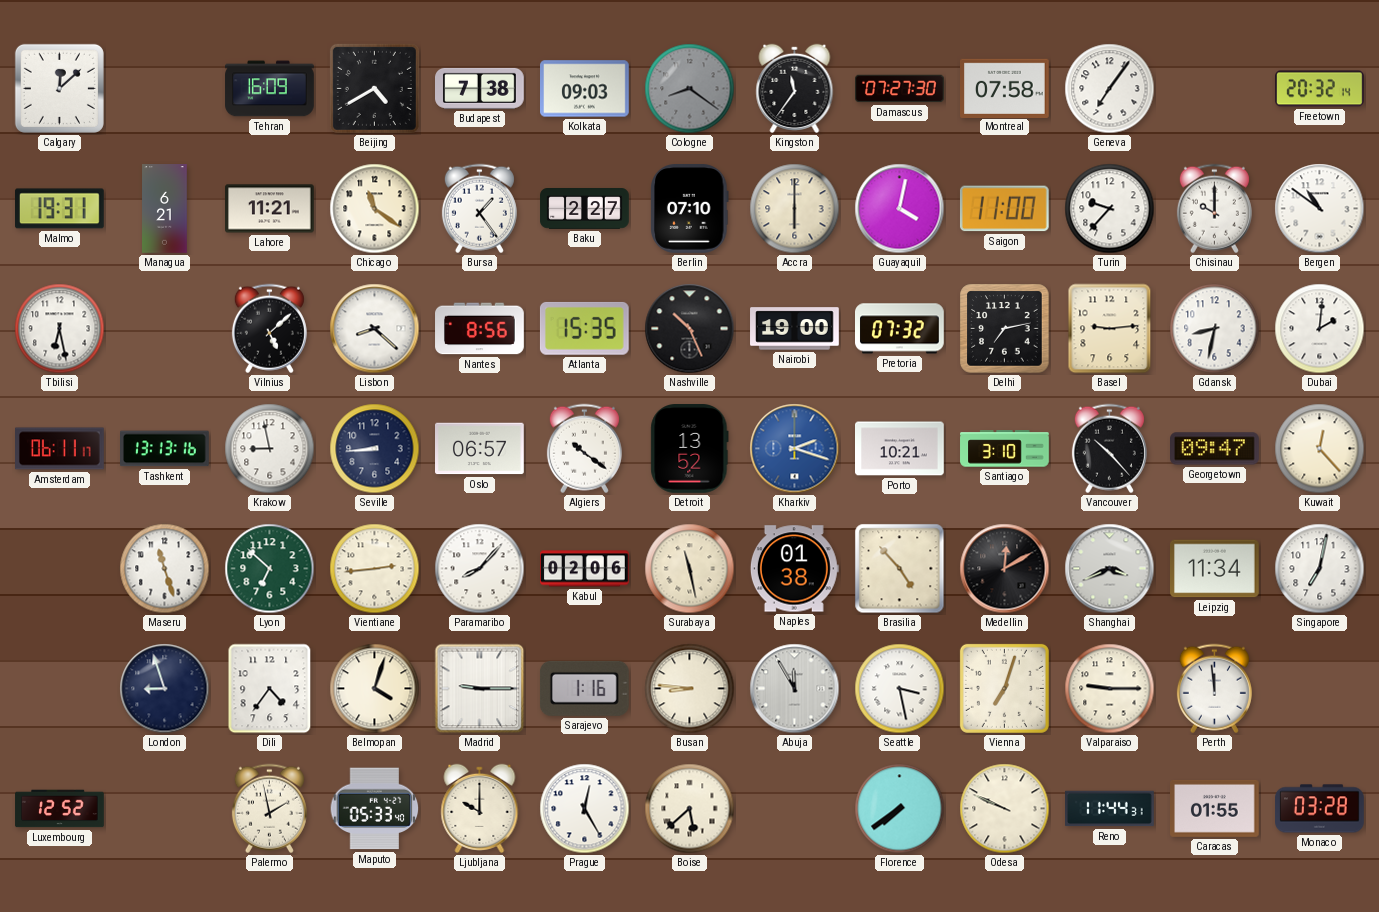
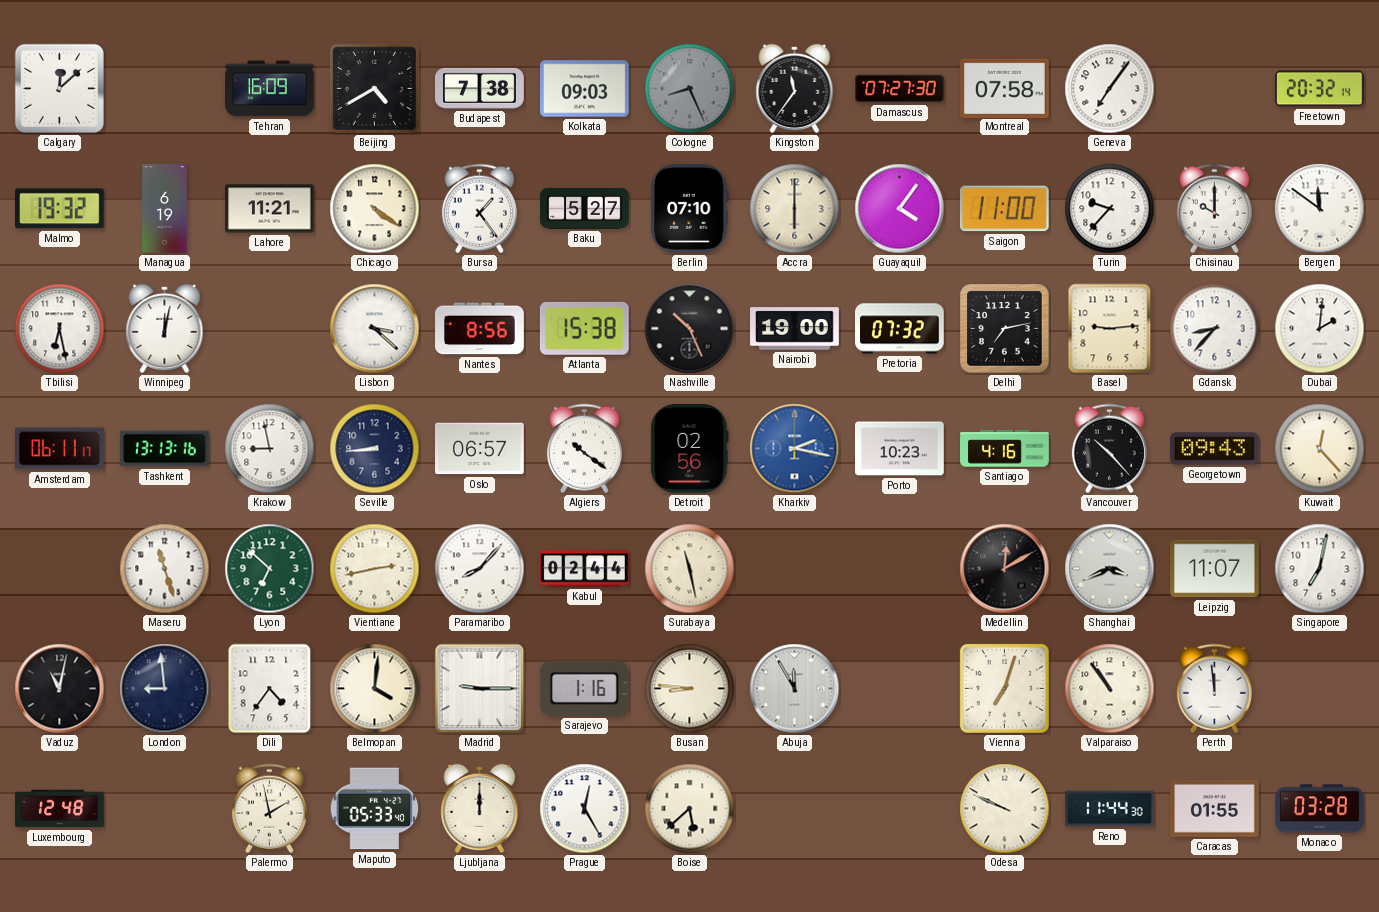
Cologne: 8:21 -> 8:26 (690, 89)
Malmo: 19:31 -> 19:32 (60, 209)
Managua: 6:21 -> 6:19 (165, 209)
Chicago: 11:21 -> 4:21 (375, 209)
Baku: 2:27 -> 5:27 (585, 209)
Guayaquil: 4:02 -> 4:06 (900, 209)
Bergen: 10:51 -> 11:51 (1320, 209)
Winnipeg: none -> 12:02 (165, 328)
Vilnius: 5:08 -> none (269, 329)
Lisbon: 8:22 -> 3:22 (375, 329)
Atlanta: 15:35 -> 15:38 (584, 328)
Gdansk: 8:32 -> 8:37 (1215, 329)
Detroit: 13:52 -> 02:56 (690, 449)
Kharkiv: 2:18 -> 2:17 (795, 449)
Porto: 10:21 -> 10:23 (900, 449)
Santiago: 3:10 -> 4:16 (1005, 449)
Georgetown: 09:47 -> 09:43 (1215, 449)
Vientiane: 2:44 -> 2:43 (375, 569)
Kabul: 02:06 -> 02:44 (585, 569)
Naples: 01:38 -> none (794, 569)
Brasilia: 4:53 -> none (900, 569)
Leipzig: 11:34 -> 11:07 (1215, 569)
Vaduz: none -> 11:02 (60, 689)
London: 8:57 -> 8:59 (165, 689)
Belmopan: 4:03 -> 4:01 (375, 689)
Seattle: 3:28 -> none (900, 689)
Valparaiso: 9:15 -> 10:54 (1110, 689)
Luxembourg: 12:52 -> 12:48 (60, 809)
Ljubljana: 10:00 -> 12:00 (480, 808)
Florence: 7:39 -> none (900, 809)
Reno: 11:44:31 -> 11:44:30 (1110, 809)
